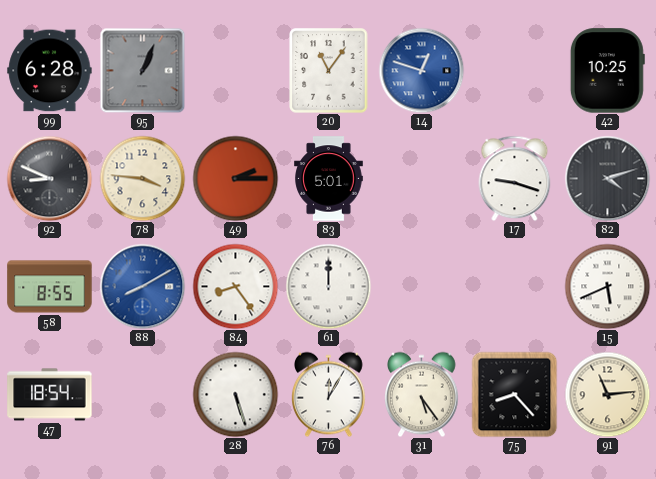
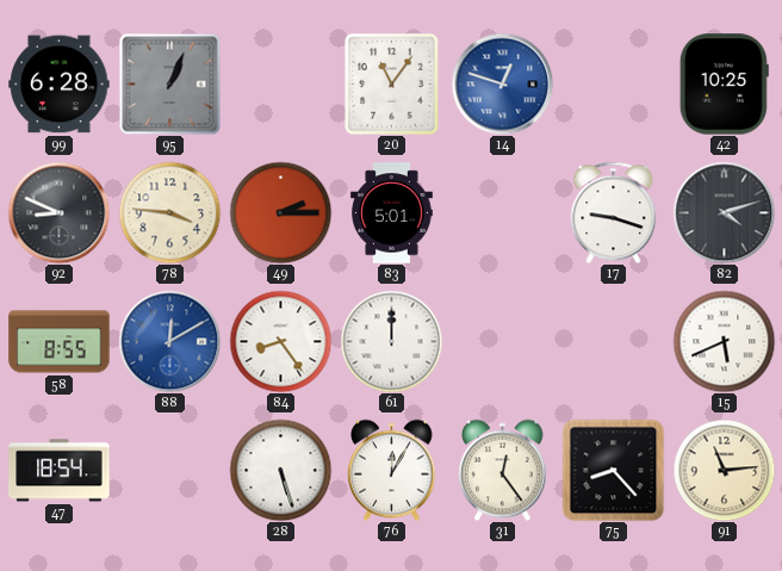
88: 8:10 -> 12:10 (169, 341)
31: 5:24 -> 12:24 (503, 470)
